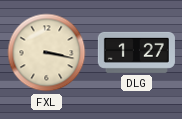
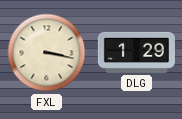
DLG: 1:27 -> 1:29 (136, 52)
